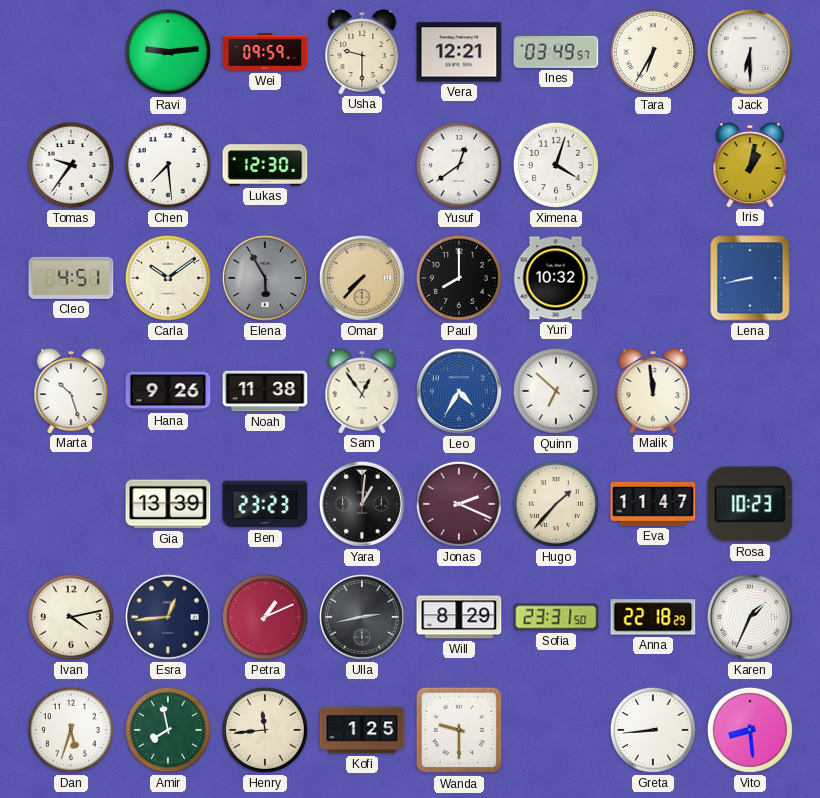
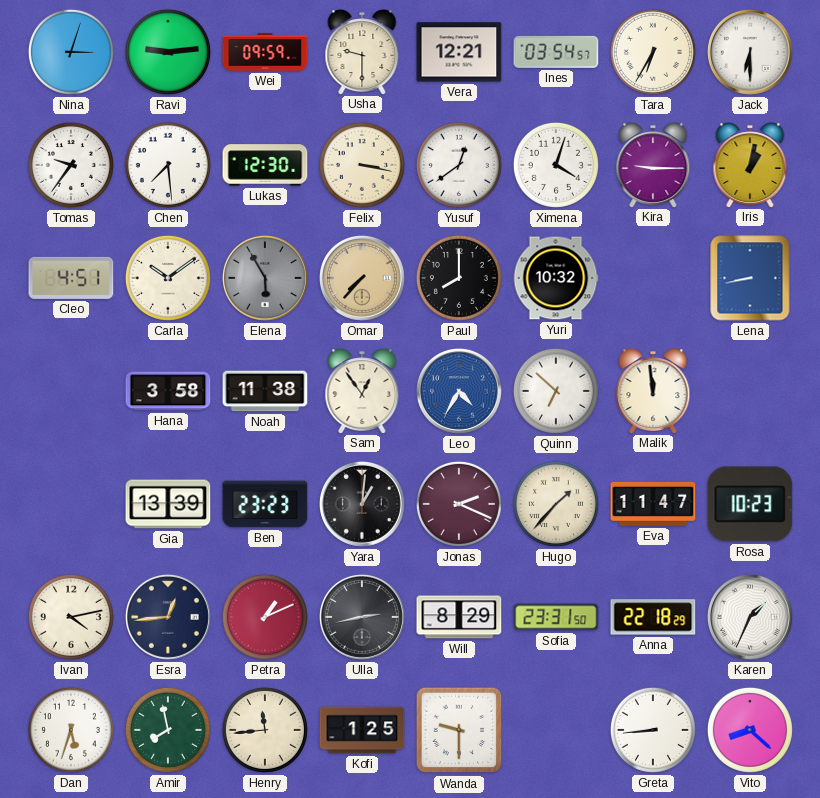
Nina: none -> 3:03 (71, 52)
Ines: 03:49 -> 03:54 (556, 52)
Felix: none -> 3:17 (362, 165)
Kira: none -> 9:15 (653, 165)
Marta: 10:27 -> none (71, 391)
Hana: 9:26 -> 3:58 (168, 391)
Vito: 8:29 -> 8:22 (750, 730)
